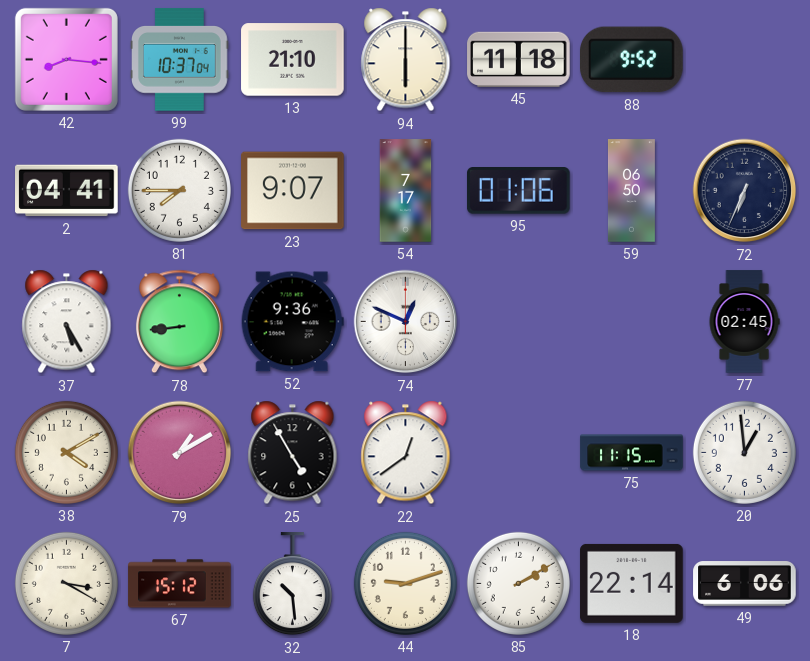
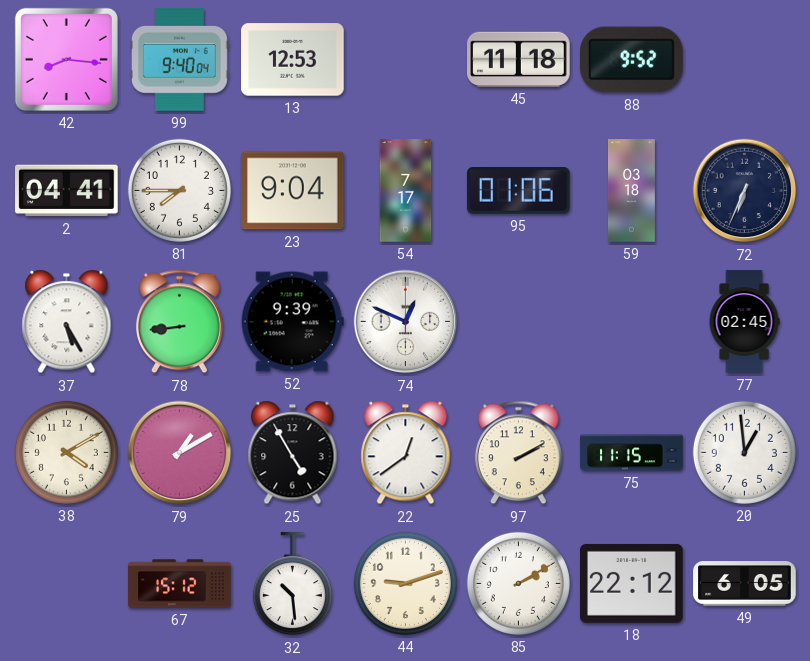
99: 10:37 -> 9:40 (180, 60)
13: 21:10 -> 12:53 (293, 60)
94: 6:00 -> none (406, 60)
23: 9:07 -> 9:04 (293, 191)
59: 06:50 -> 03:18 (631, 191)
52: 9:36 -> 9:39 (292, 322)
97: none -> 2:10 (518, 453)
7: 3:20 -> none (66, 583)
18: 22:14 -> 22:12 (632, 583)
49: 6:06 -> 6:05 (745, 584)
